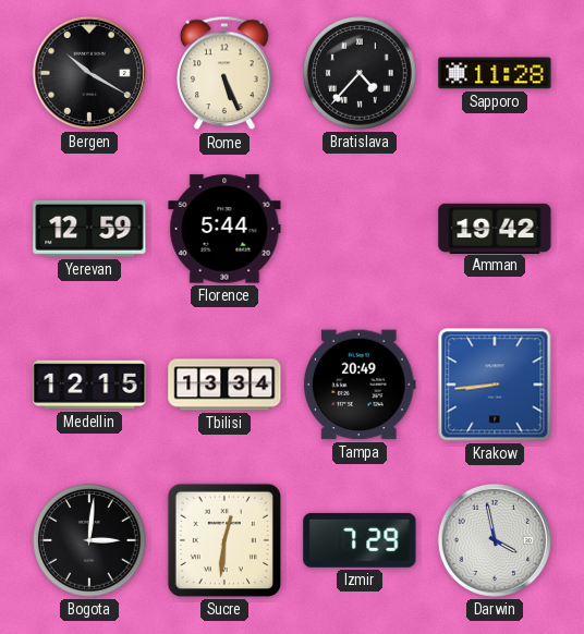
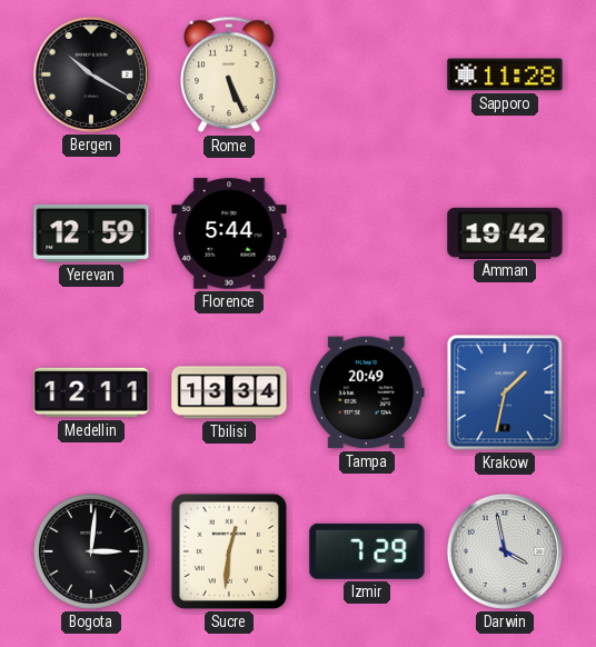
Bratislava: 4:37 -> none (360, 73)
Medellin: 12:15 -> 12:11 (91, 392)
Krakow: 8:44 -> 1:32 (505, 392)
